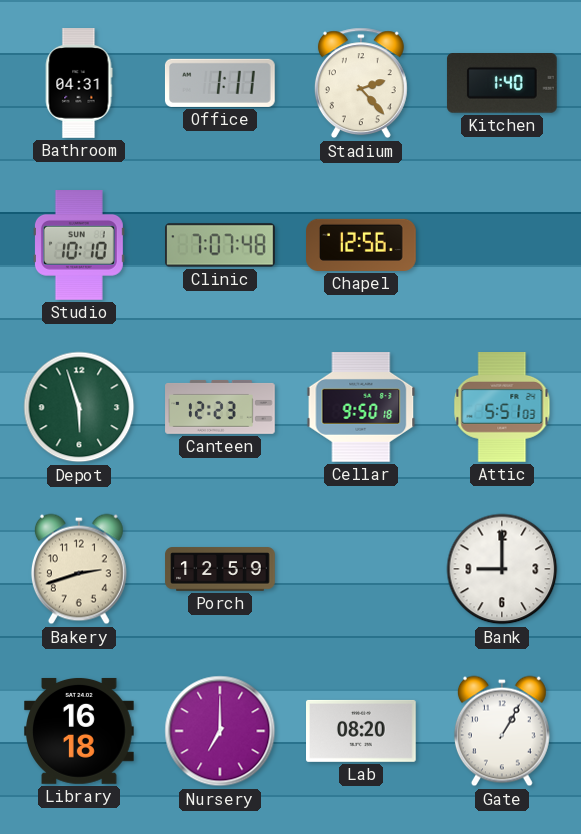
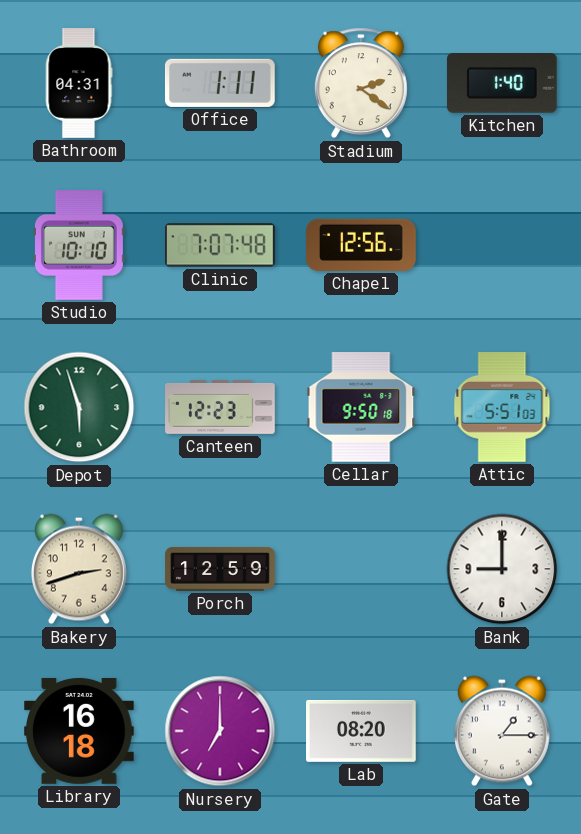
Stadium: 2:23 -> 2:21 (361, 83)
Gate: 1:05 -> 1:15 (502, 731)
